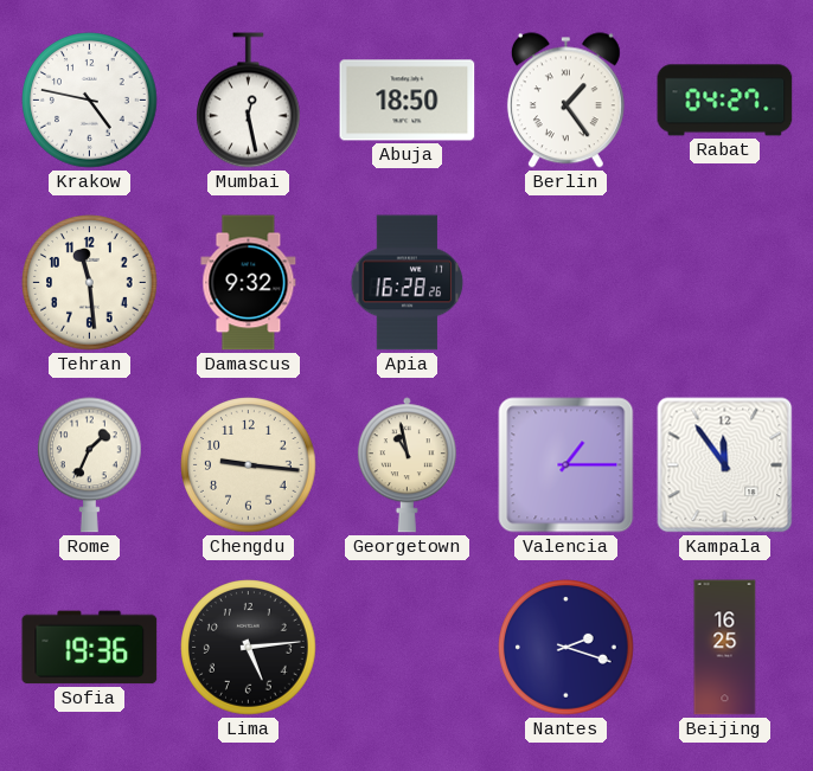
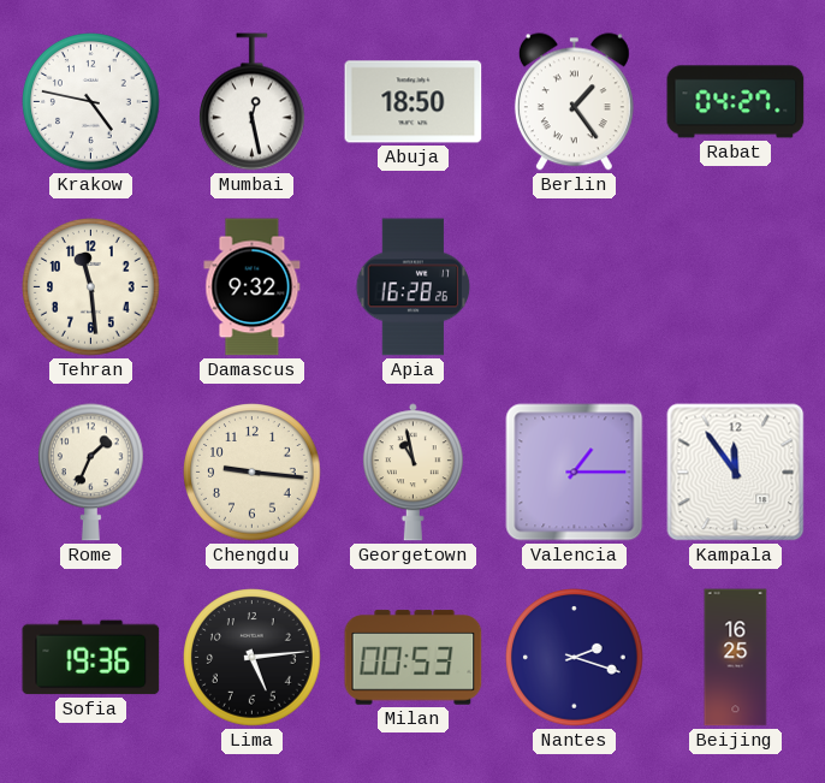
Milan: none -> 00:53 (414, 658)
